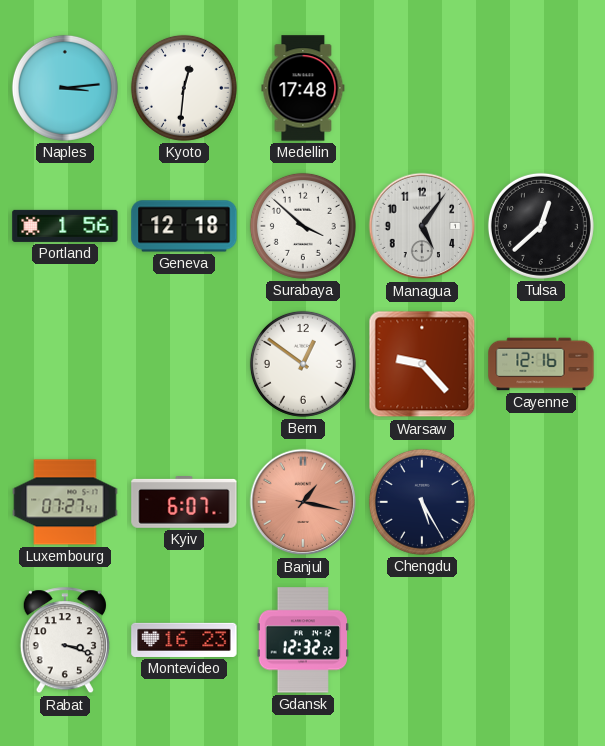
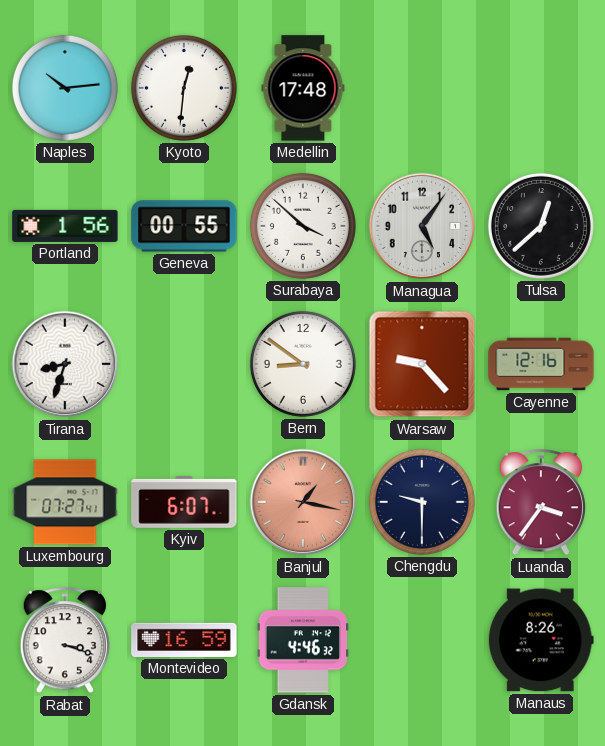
Naples: 3:14 -> 10:14 (65, 88)
Geneva: 12:18 -> 00:55 (184, 226)
Tirana: none -> 8:33 (65, 364)
Bern: 12:51 -> 8:51 (303, 364)
Chengdu: 5:25 -> 9:30 (422, 502)
Luanda: none -> 3:36 (541, 503)
Montevideo: 16:23 -> 16:59 (184, 640)
Gdansk: 12:32 -> 4:46 (303, 640)
Manaus: none -> 8:26 (541, 640)
